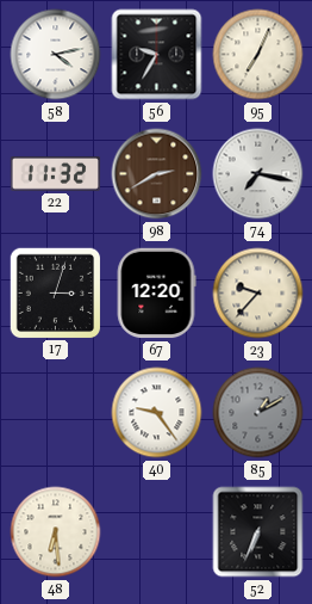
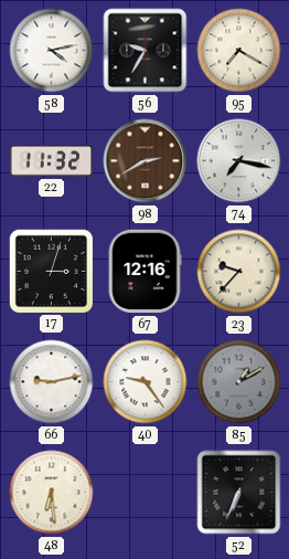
95: 7:04 -> 7:20 (239, 51)
67: 12:20 -> 12:16 (144, 272)
66: none -> 9:13 (52, 382)
